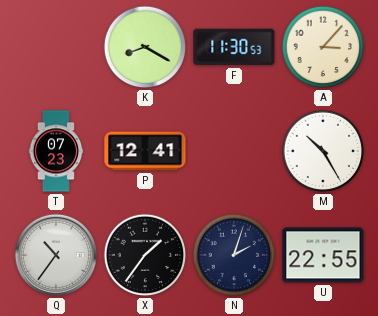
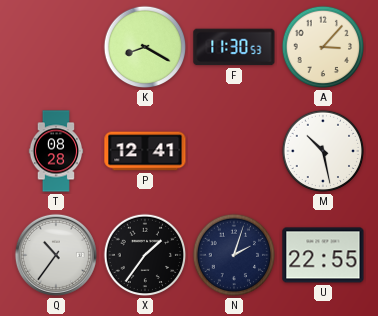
T: 07:23 -> 08:28 (56, 151)
M: 10:25 -> 10:28 (323, 151)
